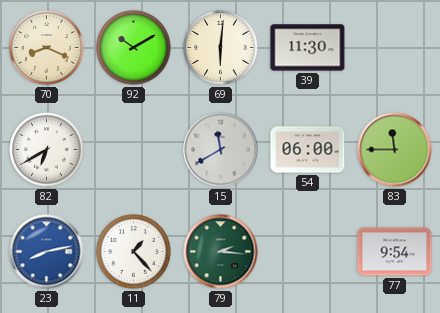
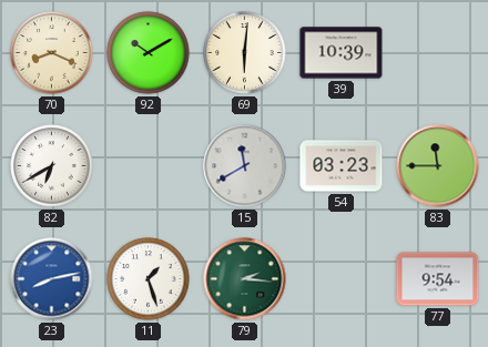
39: 11:30 -> 10:39 (342, 53)
54: 06:00 -> 03:23 (342, 166)
11: 1:23 -> 1:27 (149, 279)
